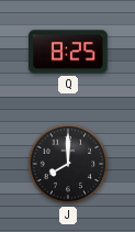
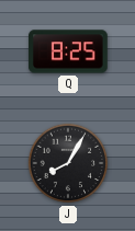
J: 8:00 -> 8:05 (68, 163)
